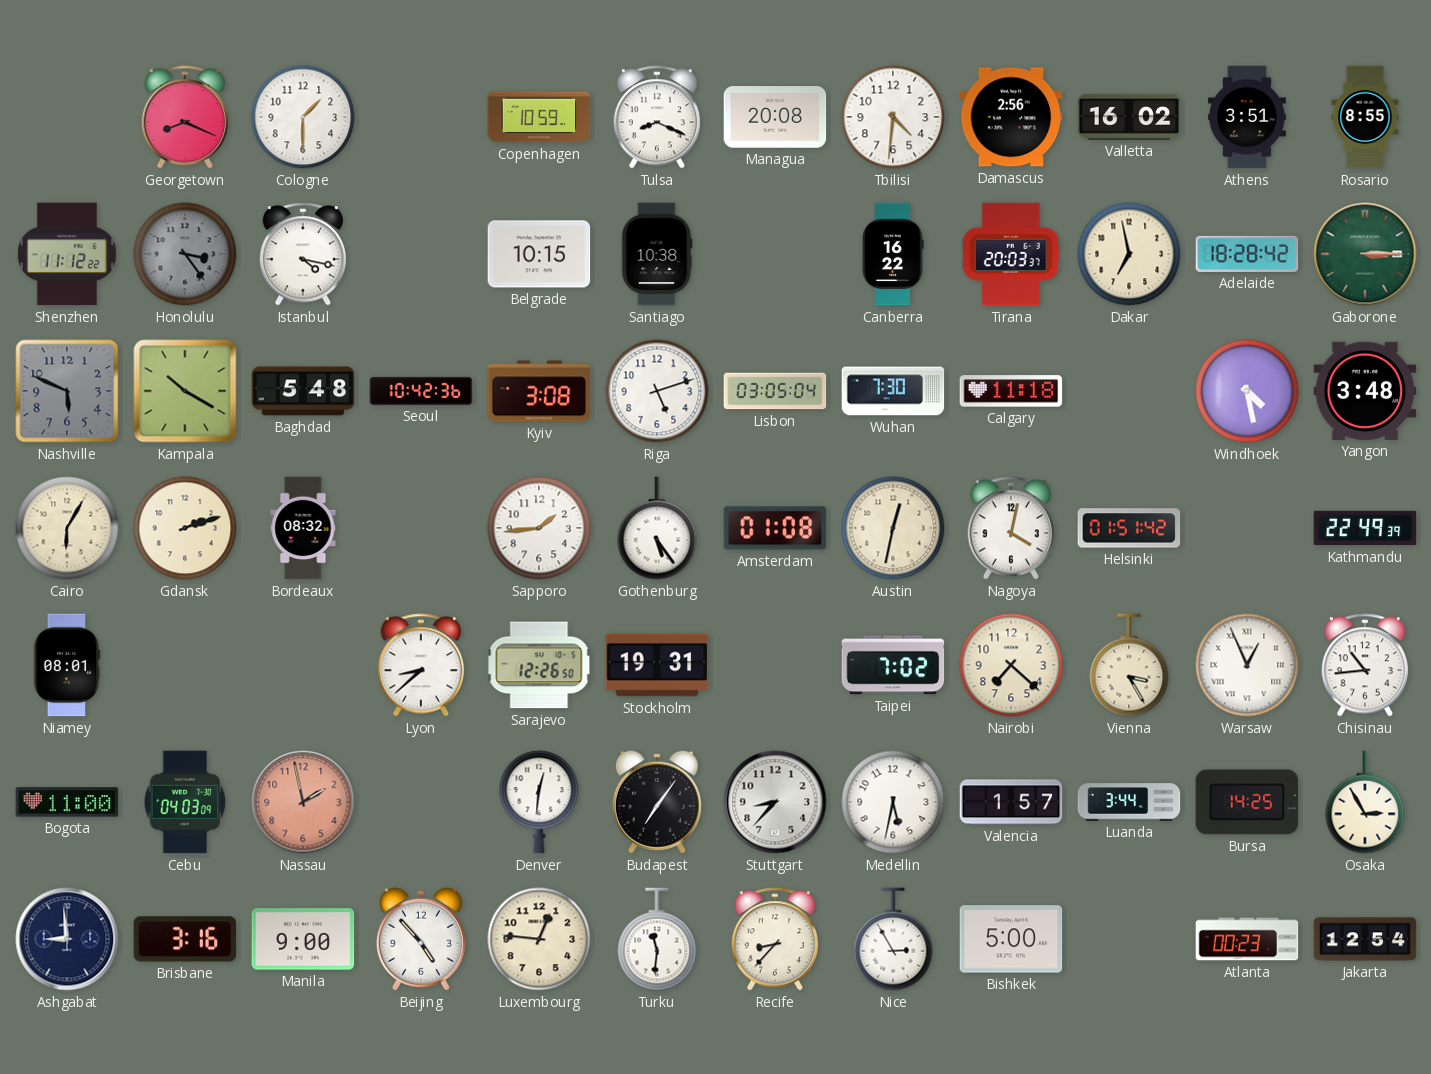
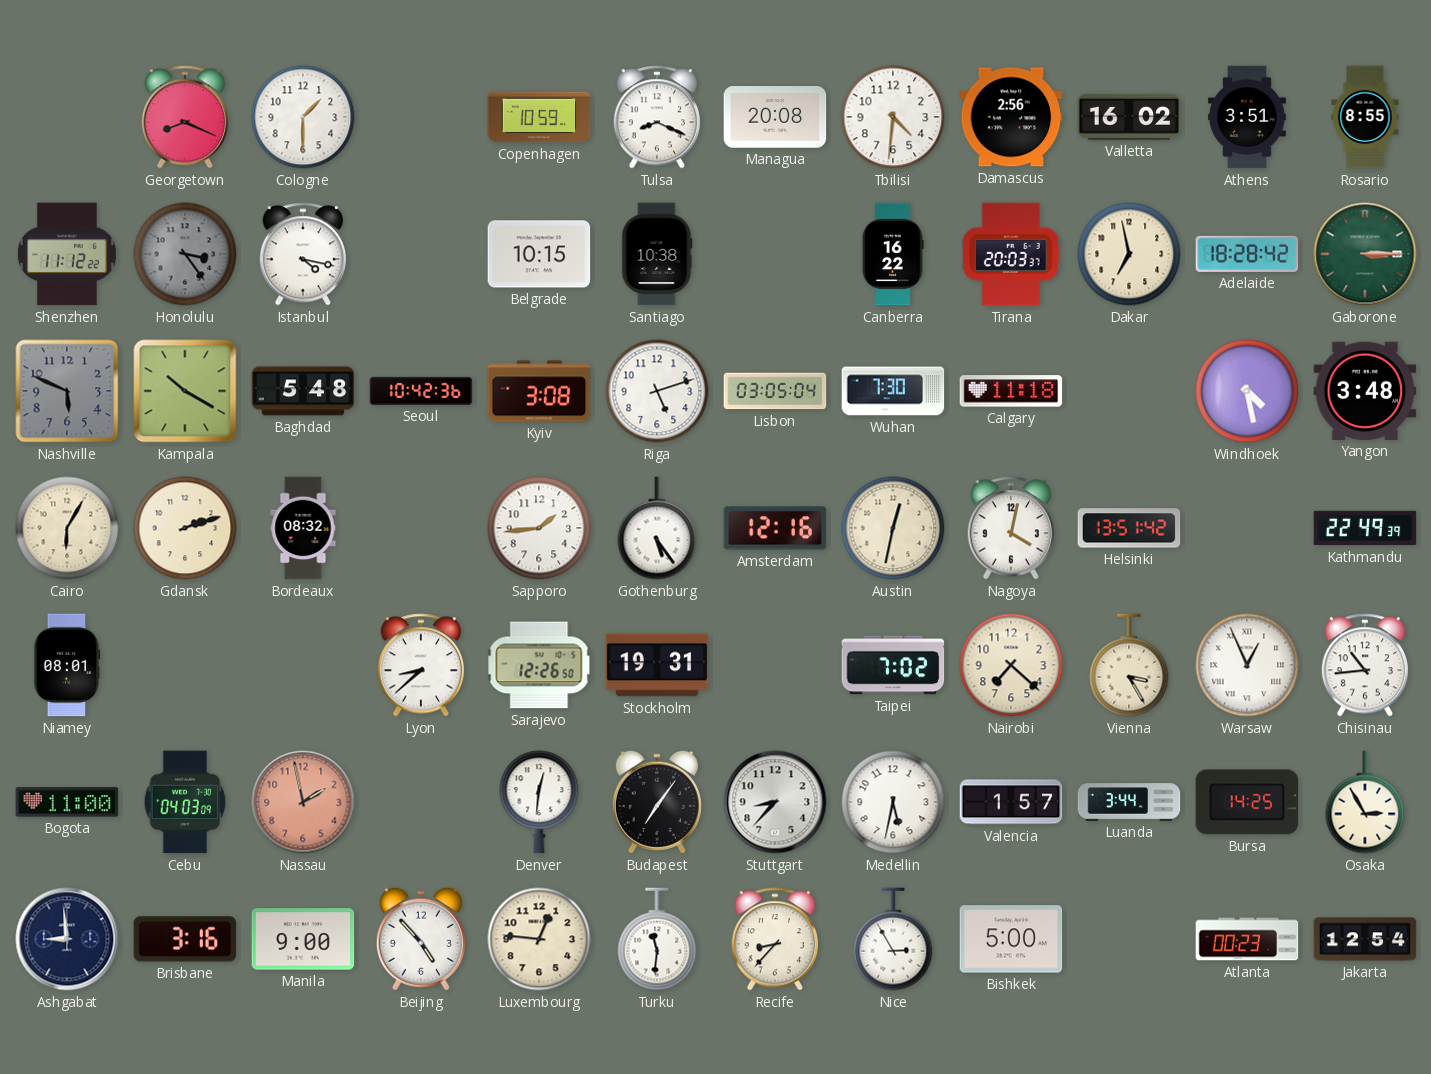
Amsterdam: 01:08 -> 12:16 (775, 528)
Helsinki: 01:51 -> 13:51 (1129, 528)
